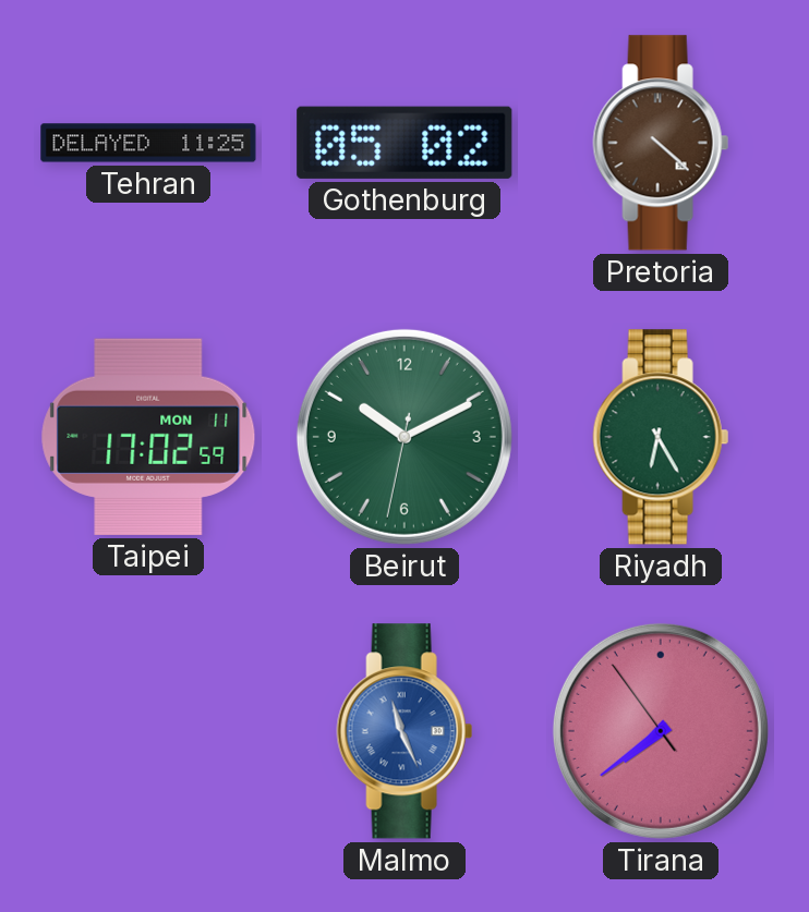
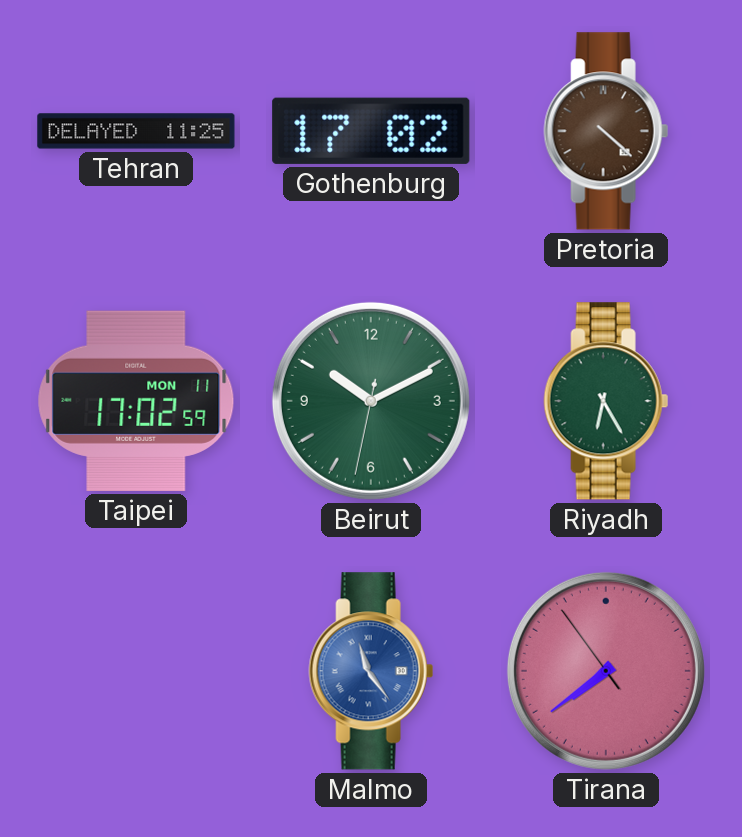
Gothenburg: 05:02 -> 17:02 (371, 131)
Malmo: 11:26 -> 11:24 (371, 671)
